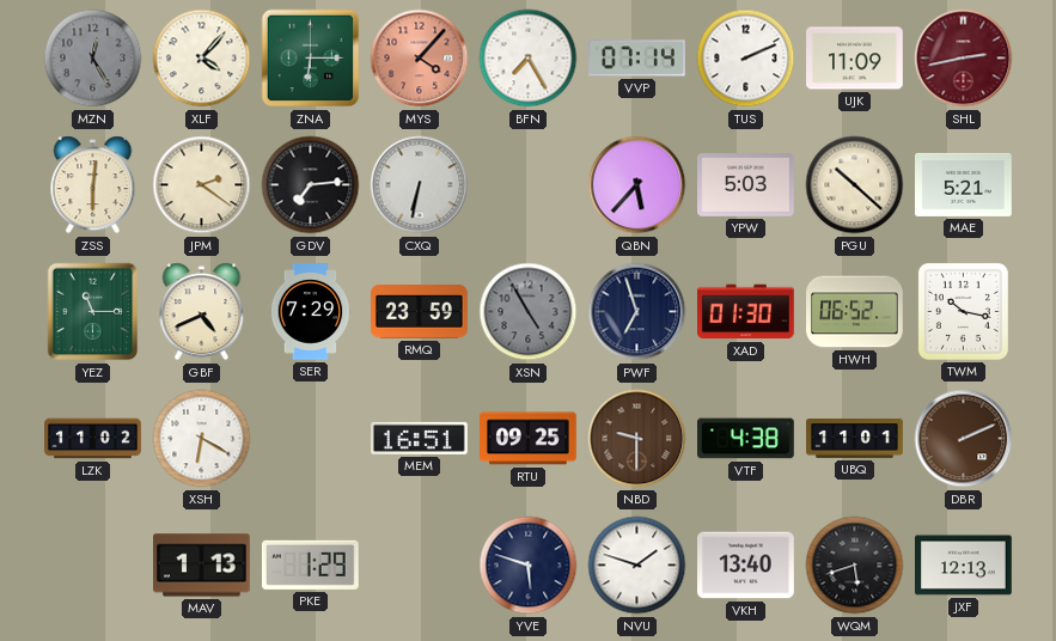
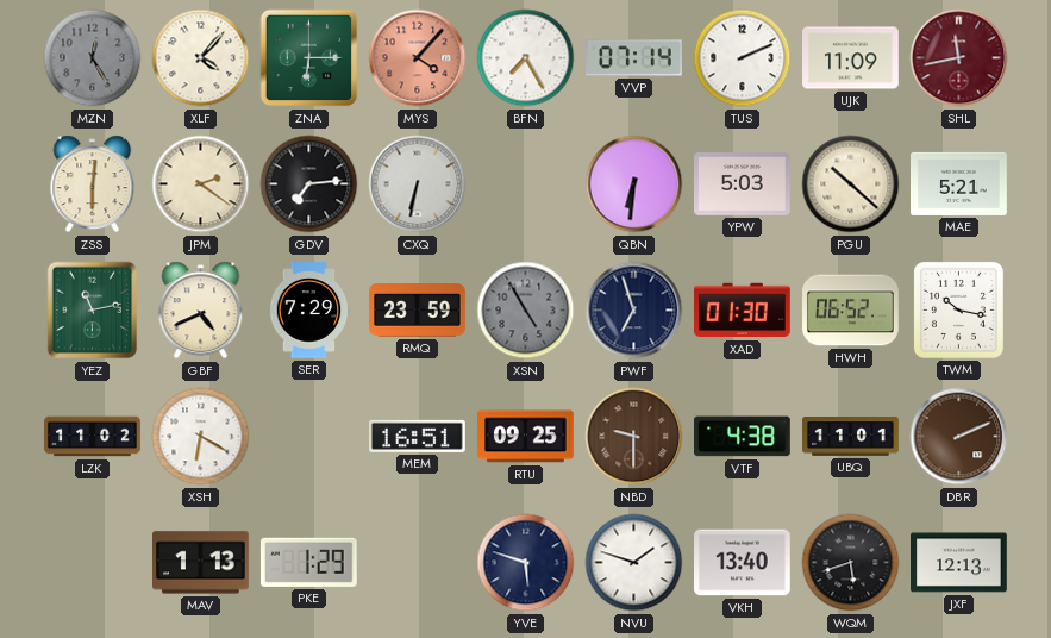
SHL: 2:43 -> 11:43 (959, 58)
QBN: 5:37 -> 6:31 (634, 184)
YEZ: 11:15 -> 11:13 (93, 311)
